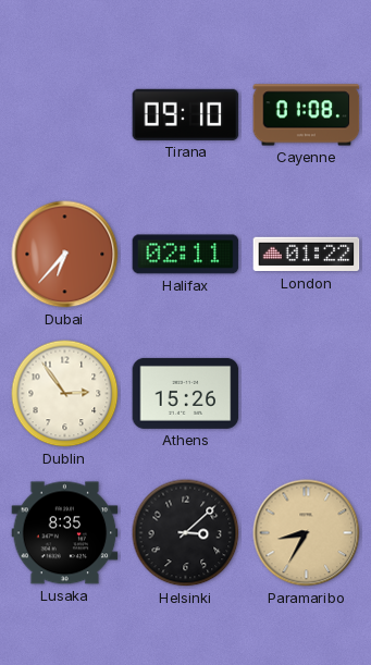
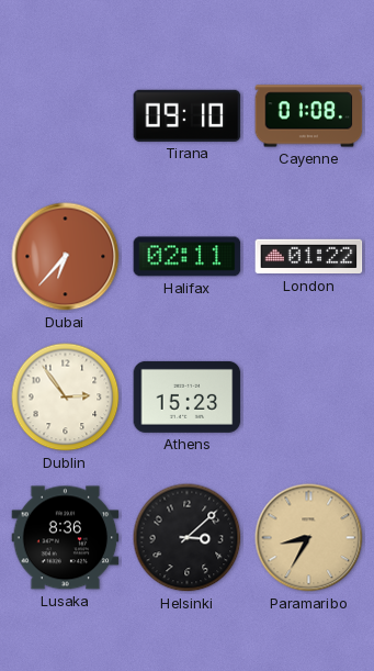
Athens: 15:26 -> 15:23 (188, 396)
Lusaka: 8:35 -> 8:36 (66, 538)
